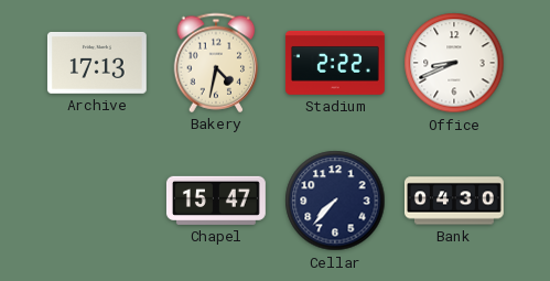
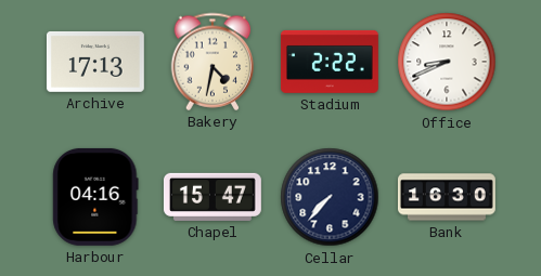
Harbour: none -> 04:16 (95, 197)
Bank: 04:30 -> 16:30 (448, 197)
